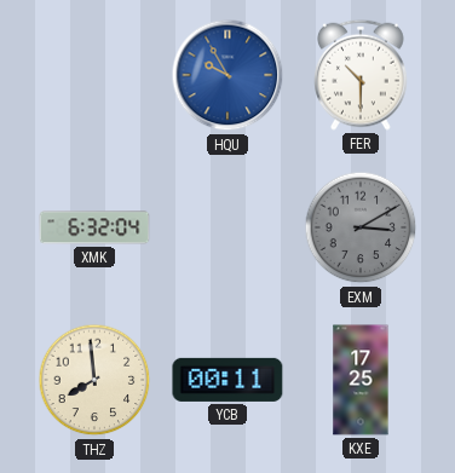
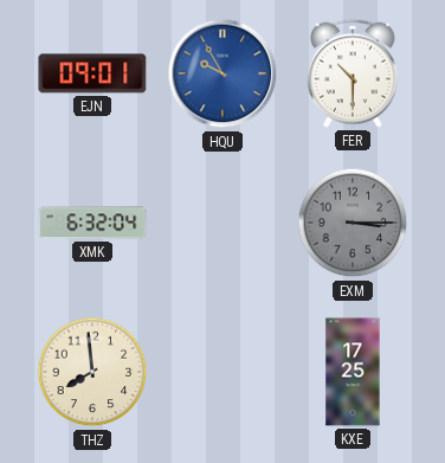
EJN: none -> 09:01 (92, 73)
EXM: 3:10 -> 3:15 (353, 223)
YCB: 00:11 -> none (227, 380)
